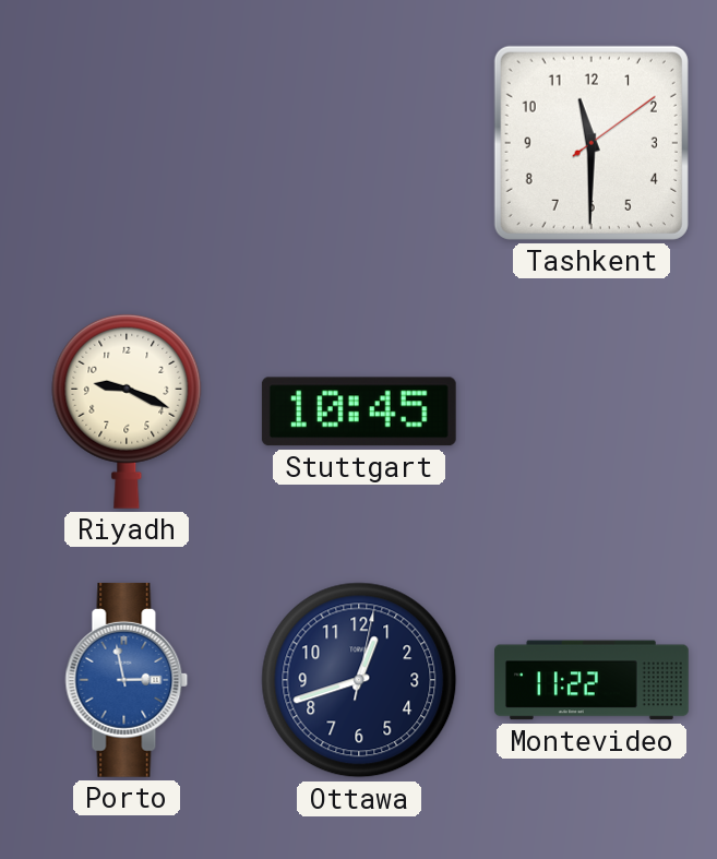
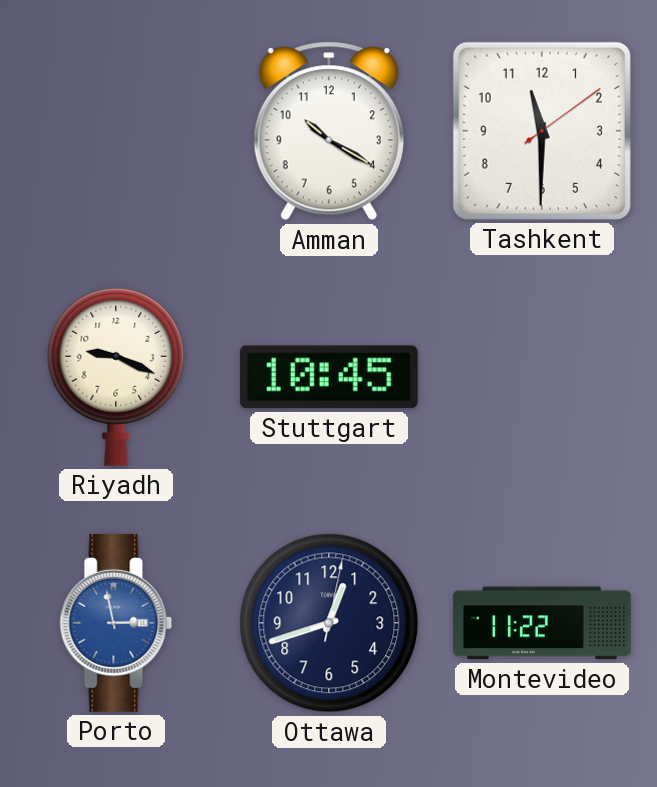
Amman: none -> 10:20 (329, 131)
